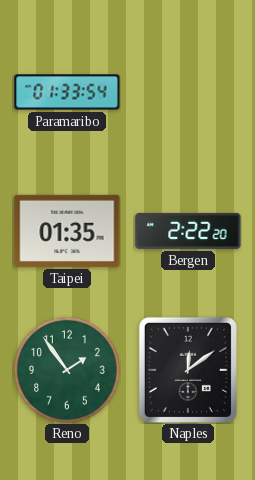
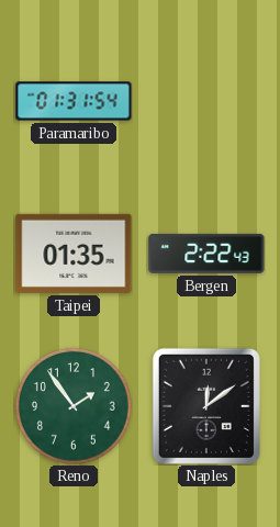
Paramaribo: 01:33 -> 01:31 (74, 101)
Bergen: 2:22:20 -> 2:22:43 (206, 254)
